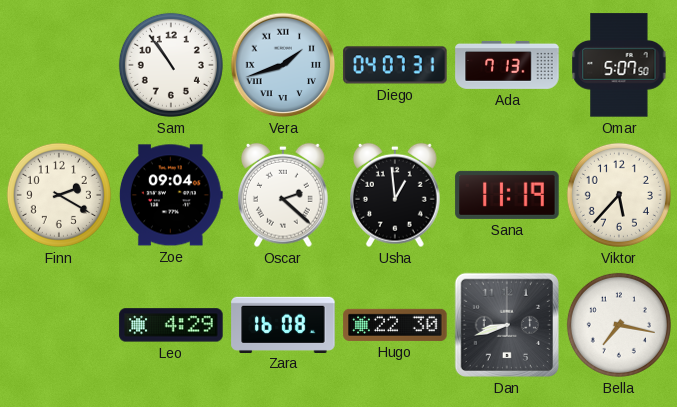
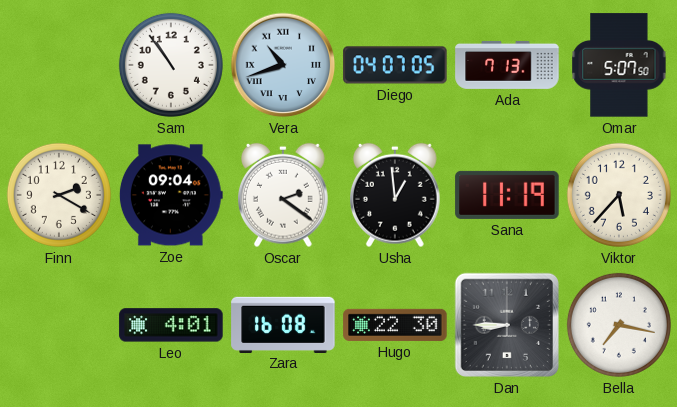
Vera: 1:42 -> 10:42 (283, 65)
Diego: 04:07:31 -> 04:07:05 (395, 65)
Oscar: 2:22 -> 2:21 (284, 195)
Leo: 4:29 -> 4:01 (171, 325)
Dan: 8:42 -> 8:45 (507, 325)
